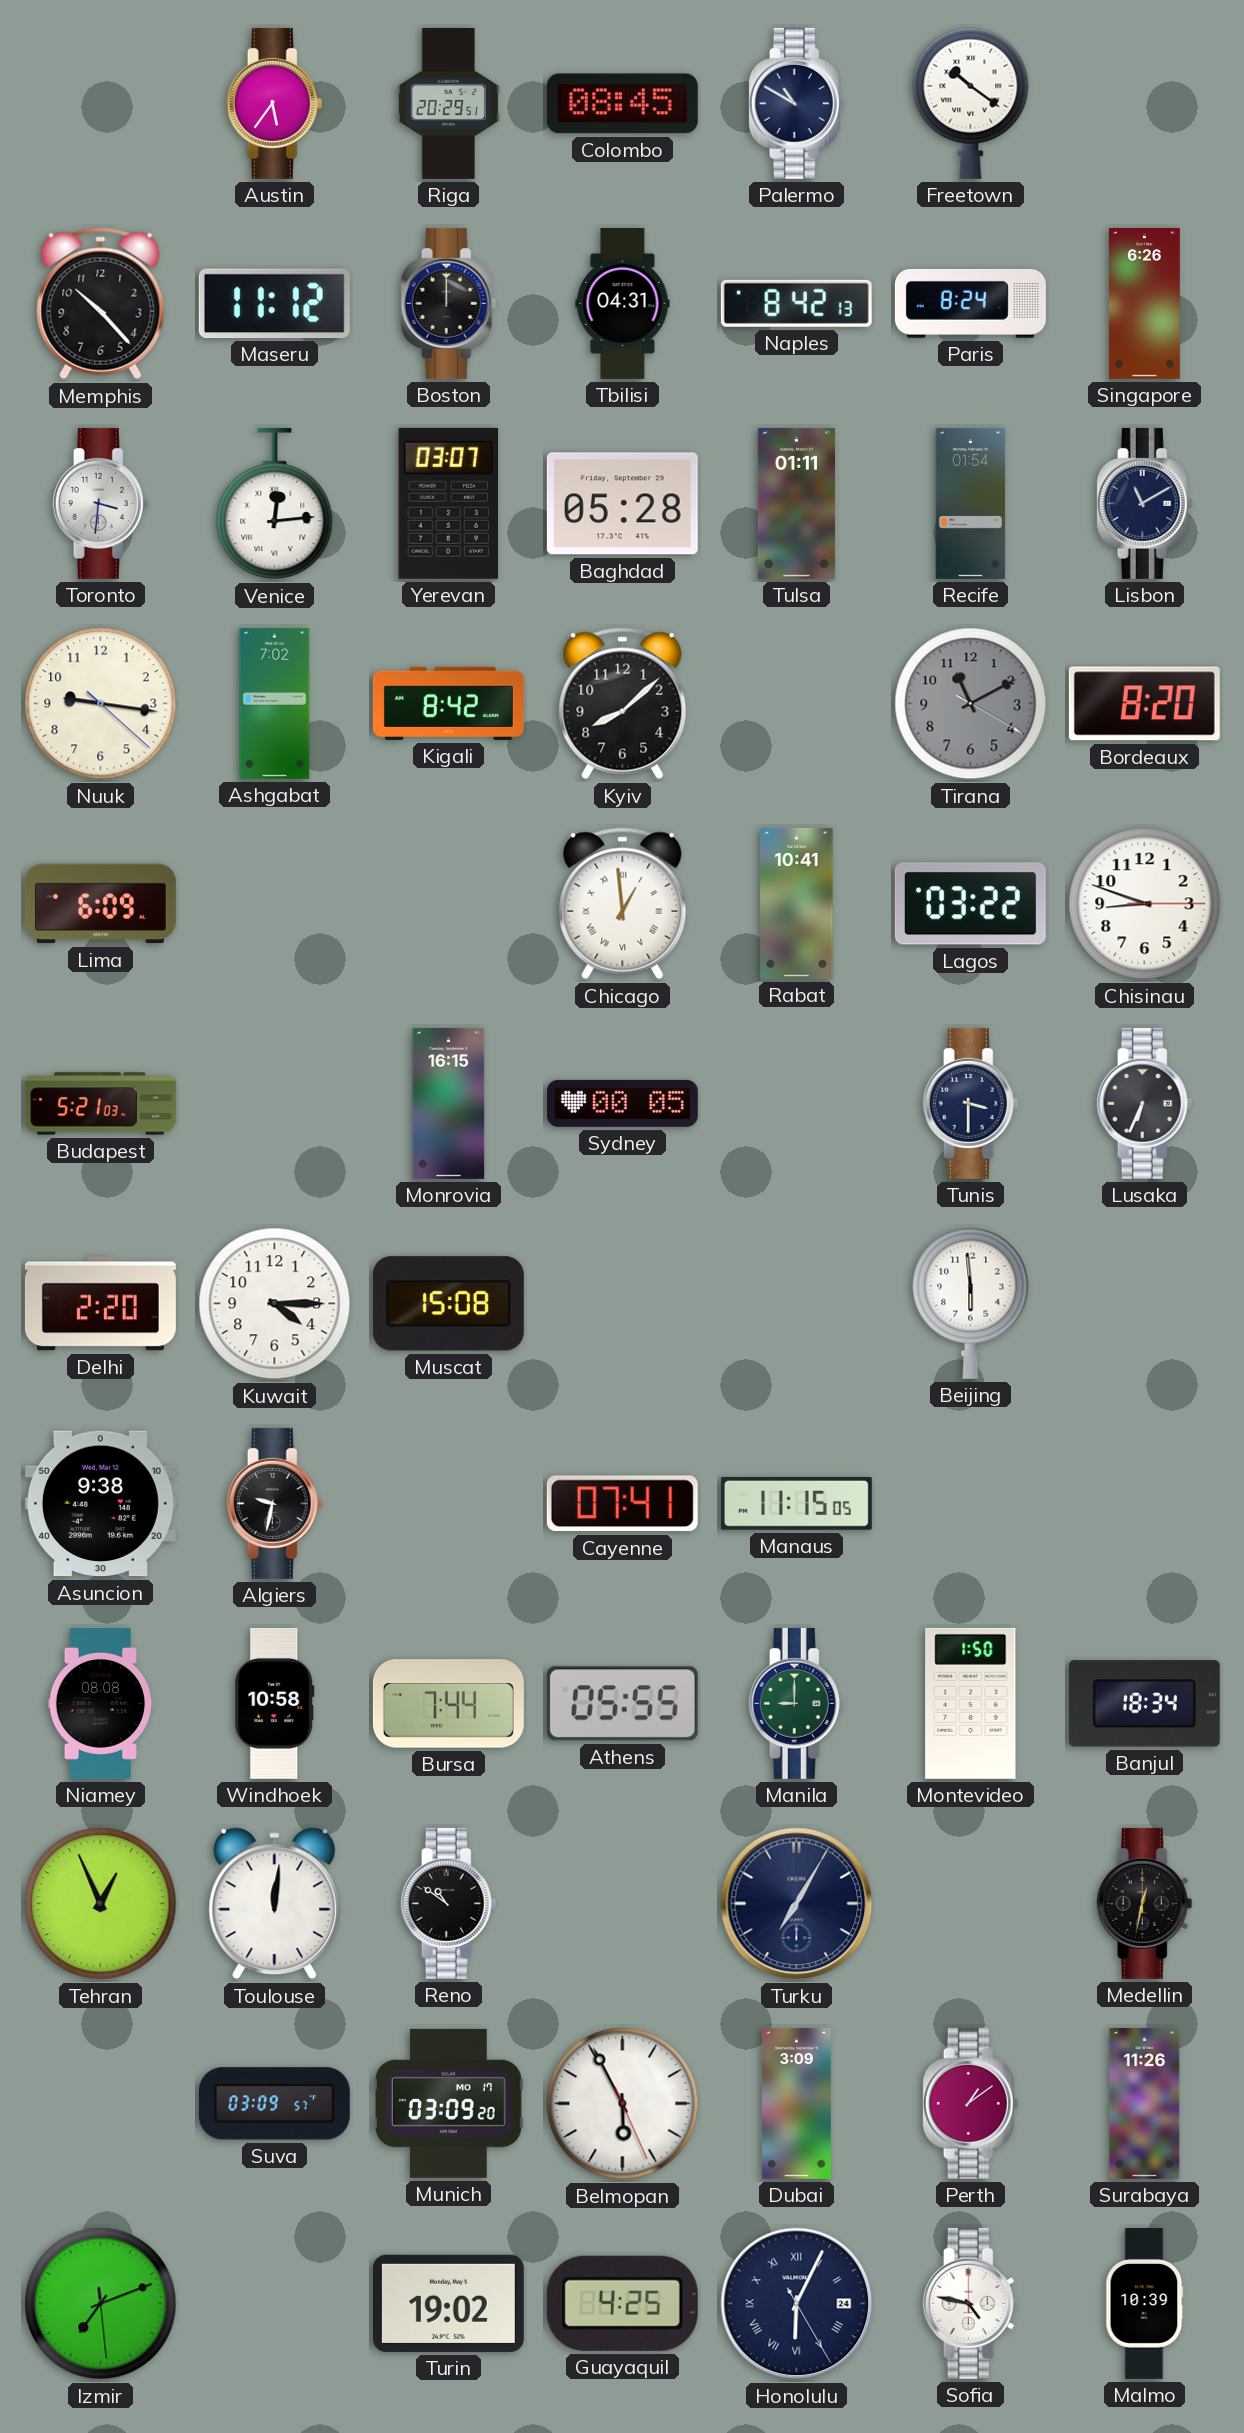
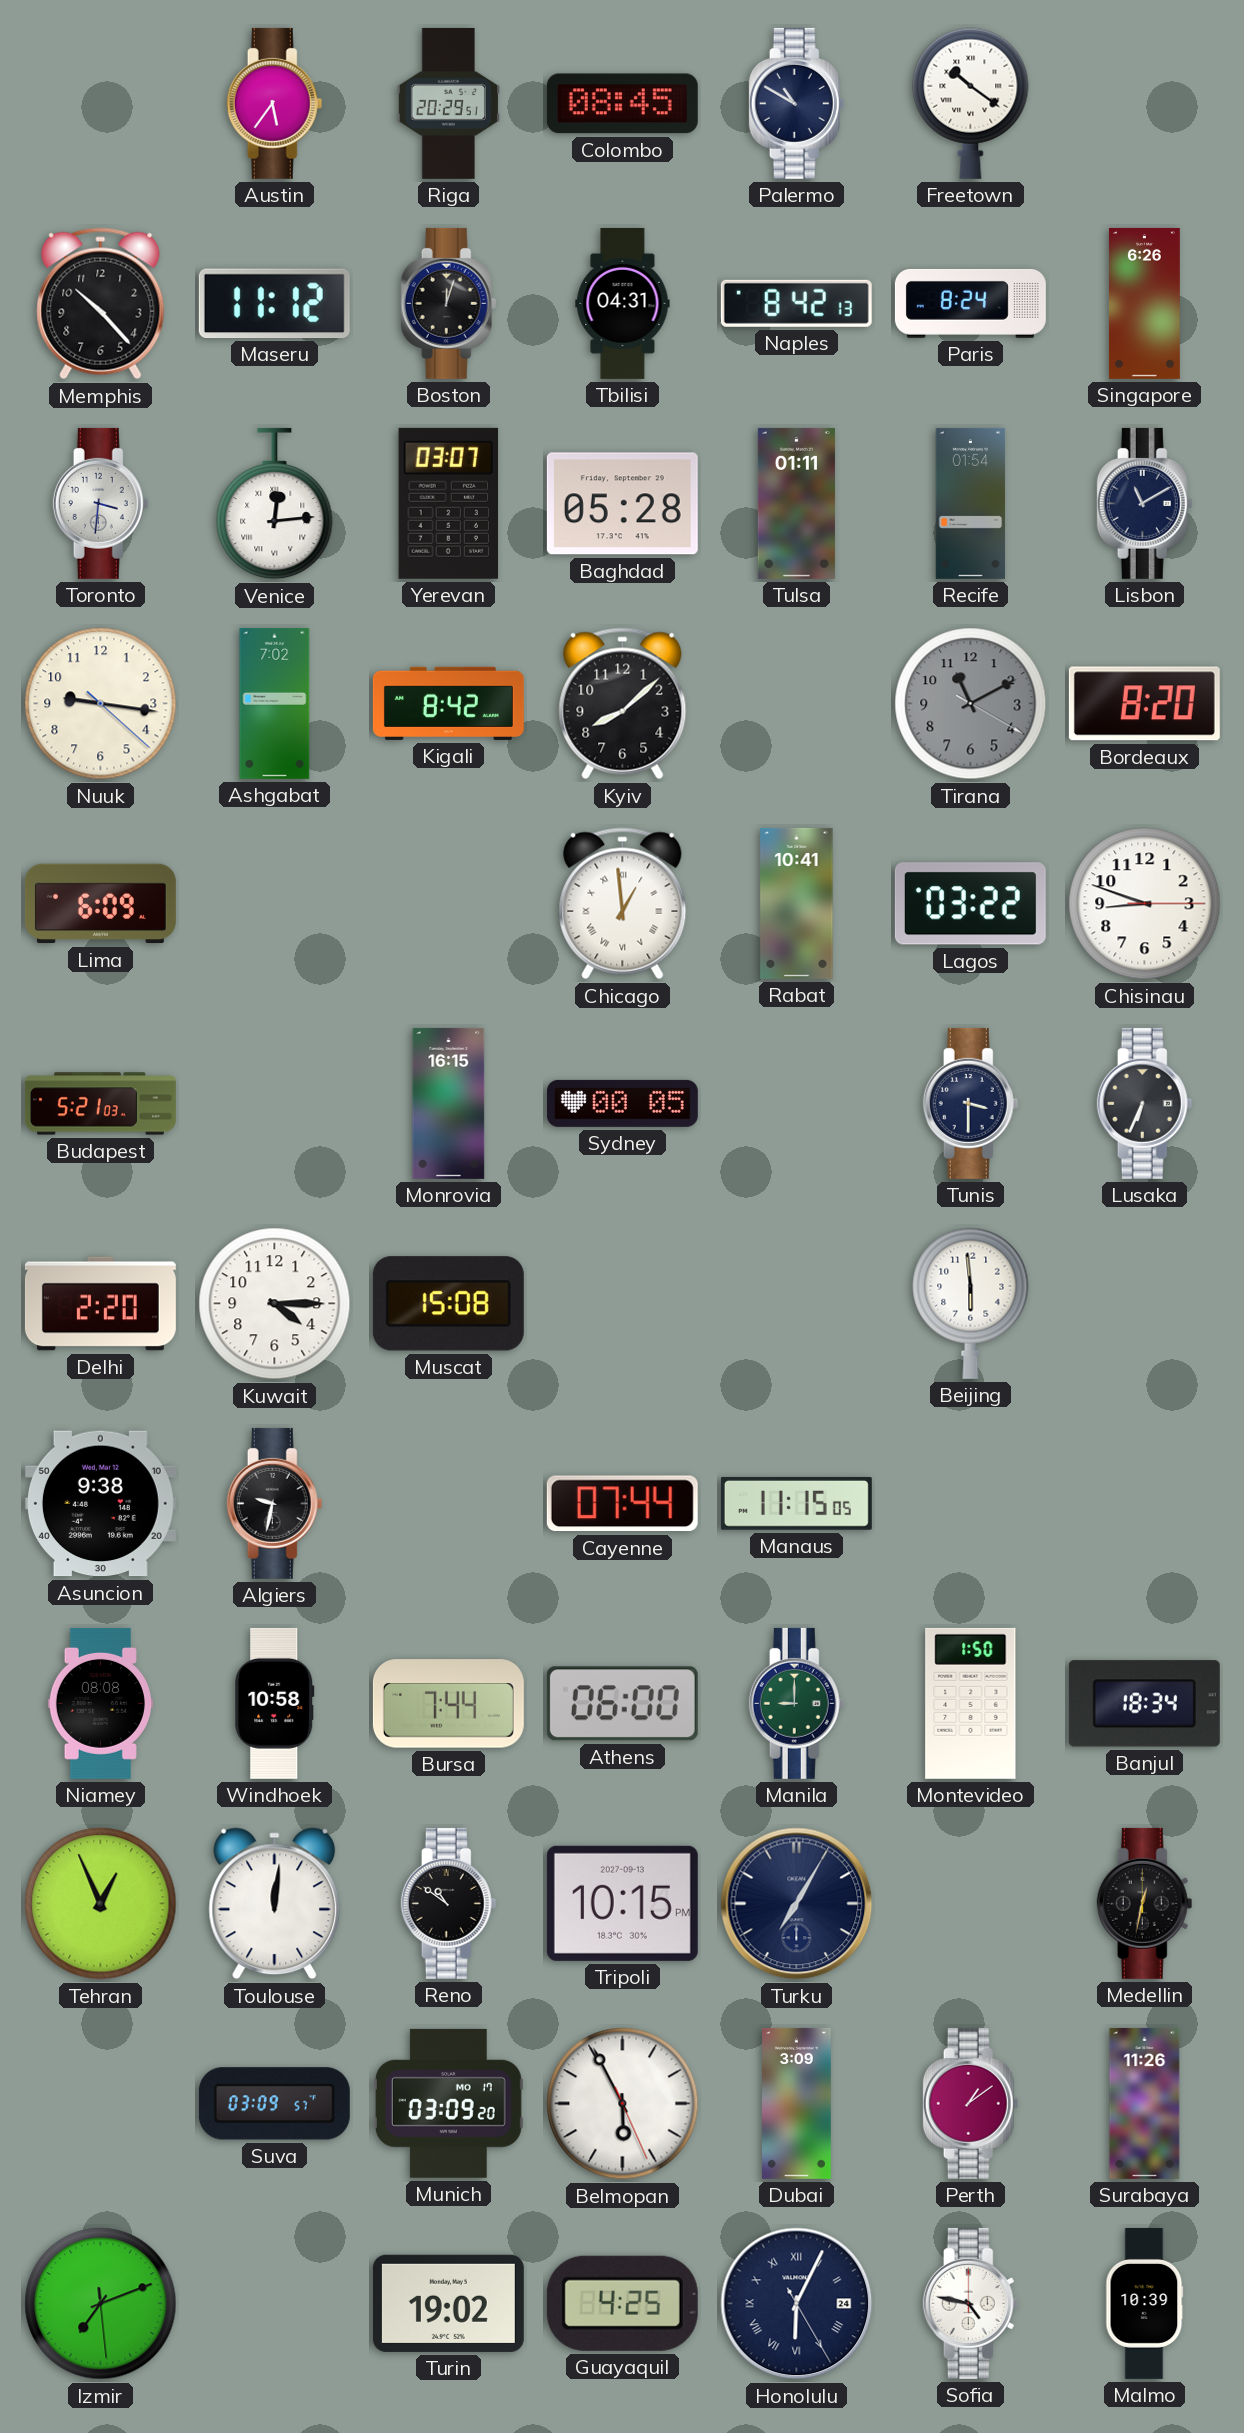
Boston: 12:00 -> 12:03 (449, 303)
Cayenne: 07:41 -> 07:44 (622, 1504)
Athens: 05:55 -> 06:00 (622, 1704)
Tripoli: none -> 10:15 (622, 1903)
